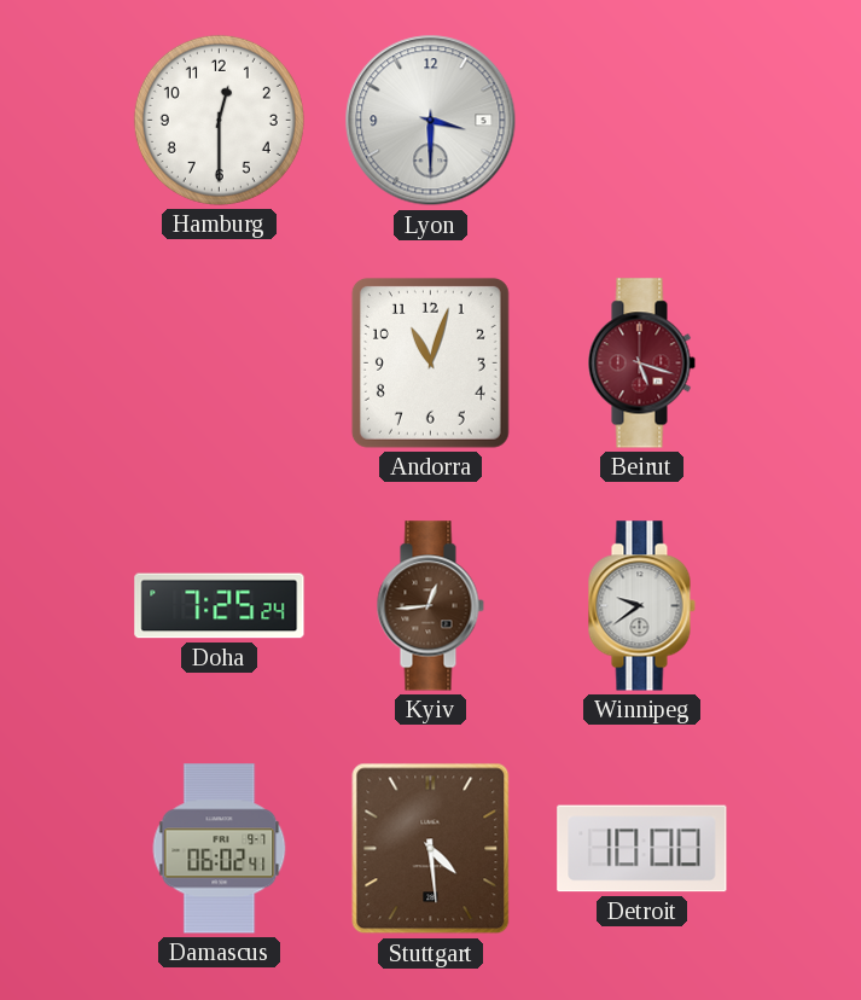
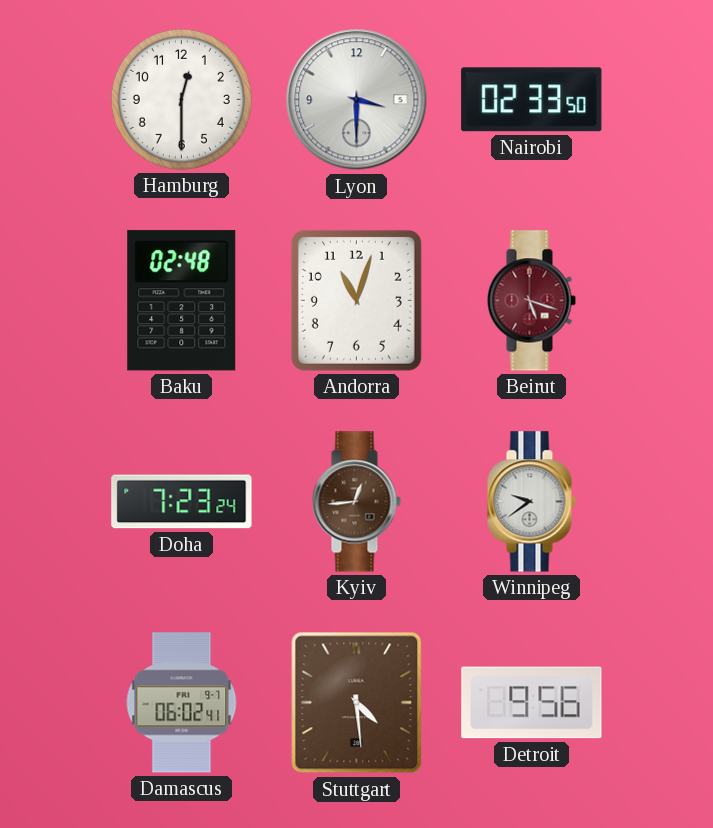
Nairobi: none -> 02:33 (532, 100)
Baku: none -> 02:48 (182, 301)
Doha: 7:25 -> 7:23 (182, 502)
Detroit: 10:00 -> 9:56 (532, 703)
